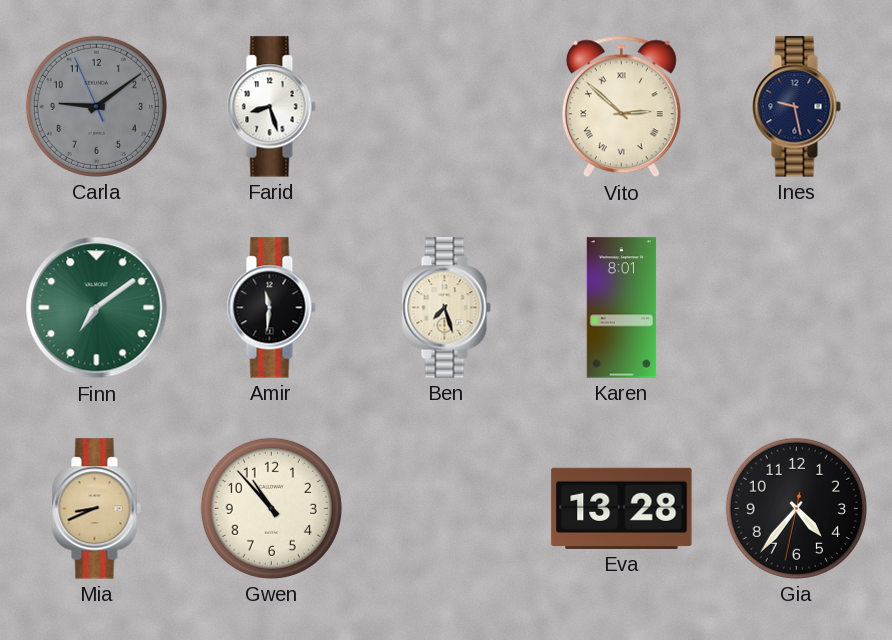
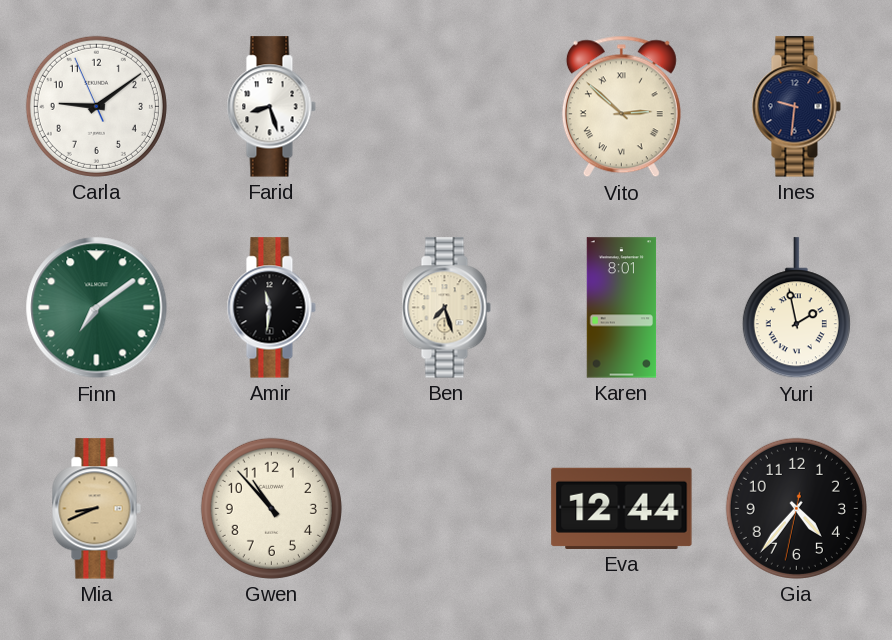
Carla dial: grey -> white (96, 106)
Ines: 9:28 -> 9:31 (796, 107)
Yuri: none -> 1:58 (796, 308)
Eva: 13:28 -> 12:44 (622, 508)
